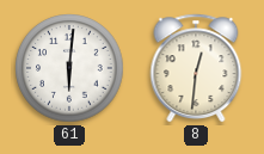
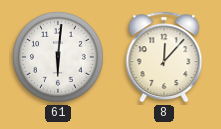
8: 12:31 -> 12:07 (164, 57)
